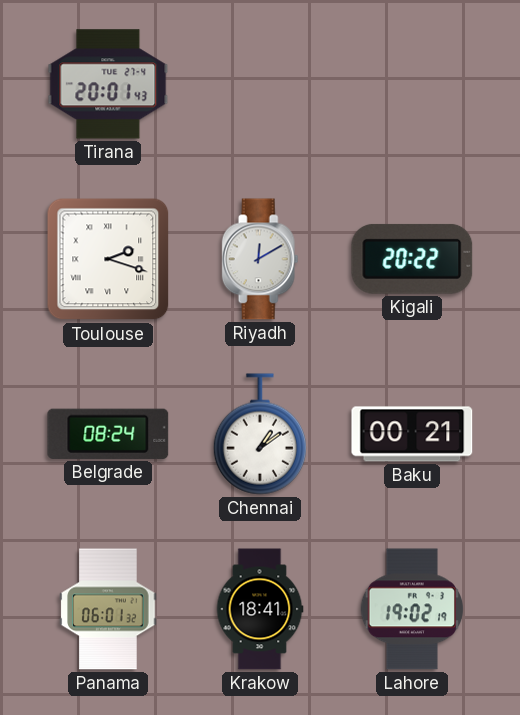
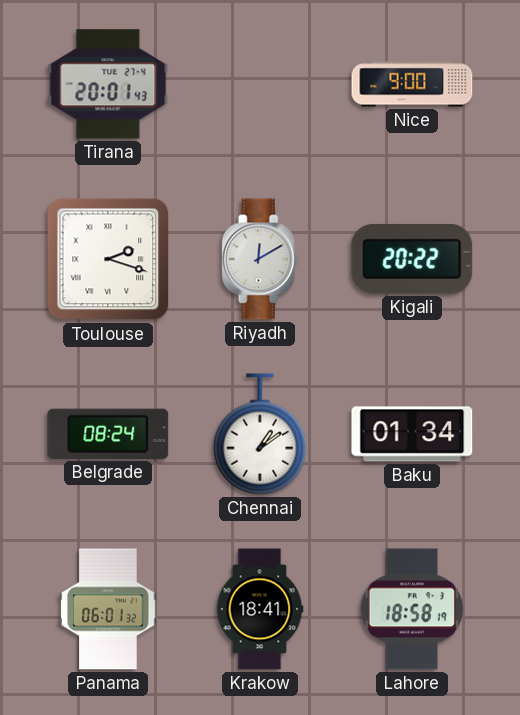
Nice: none -> 9:00 (412, 84)
Baku: 00:21 -> 01:34 (412, 434)
Lahore: 19:02 -> 18:58 (412, 609)
